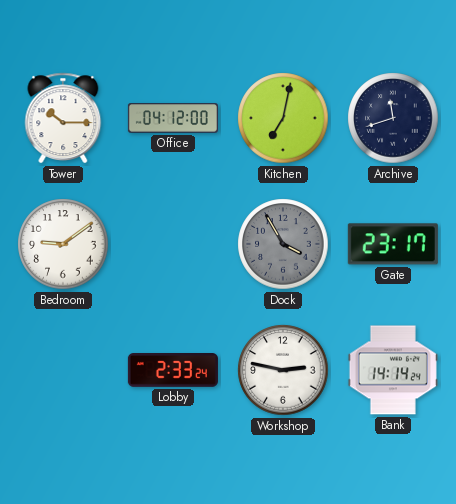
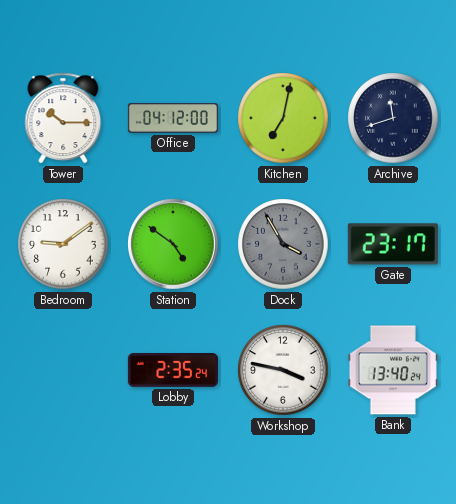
Station: none -> 4:51 (173, 244)
Lobby: 2:33 -> 2:35 (173, 371)
Workshop: 2:47 -> 3:47 (283, 370)
Bank: 14:14 -> 13:40 (393, 370)
